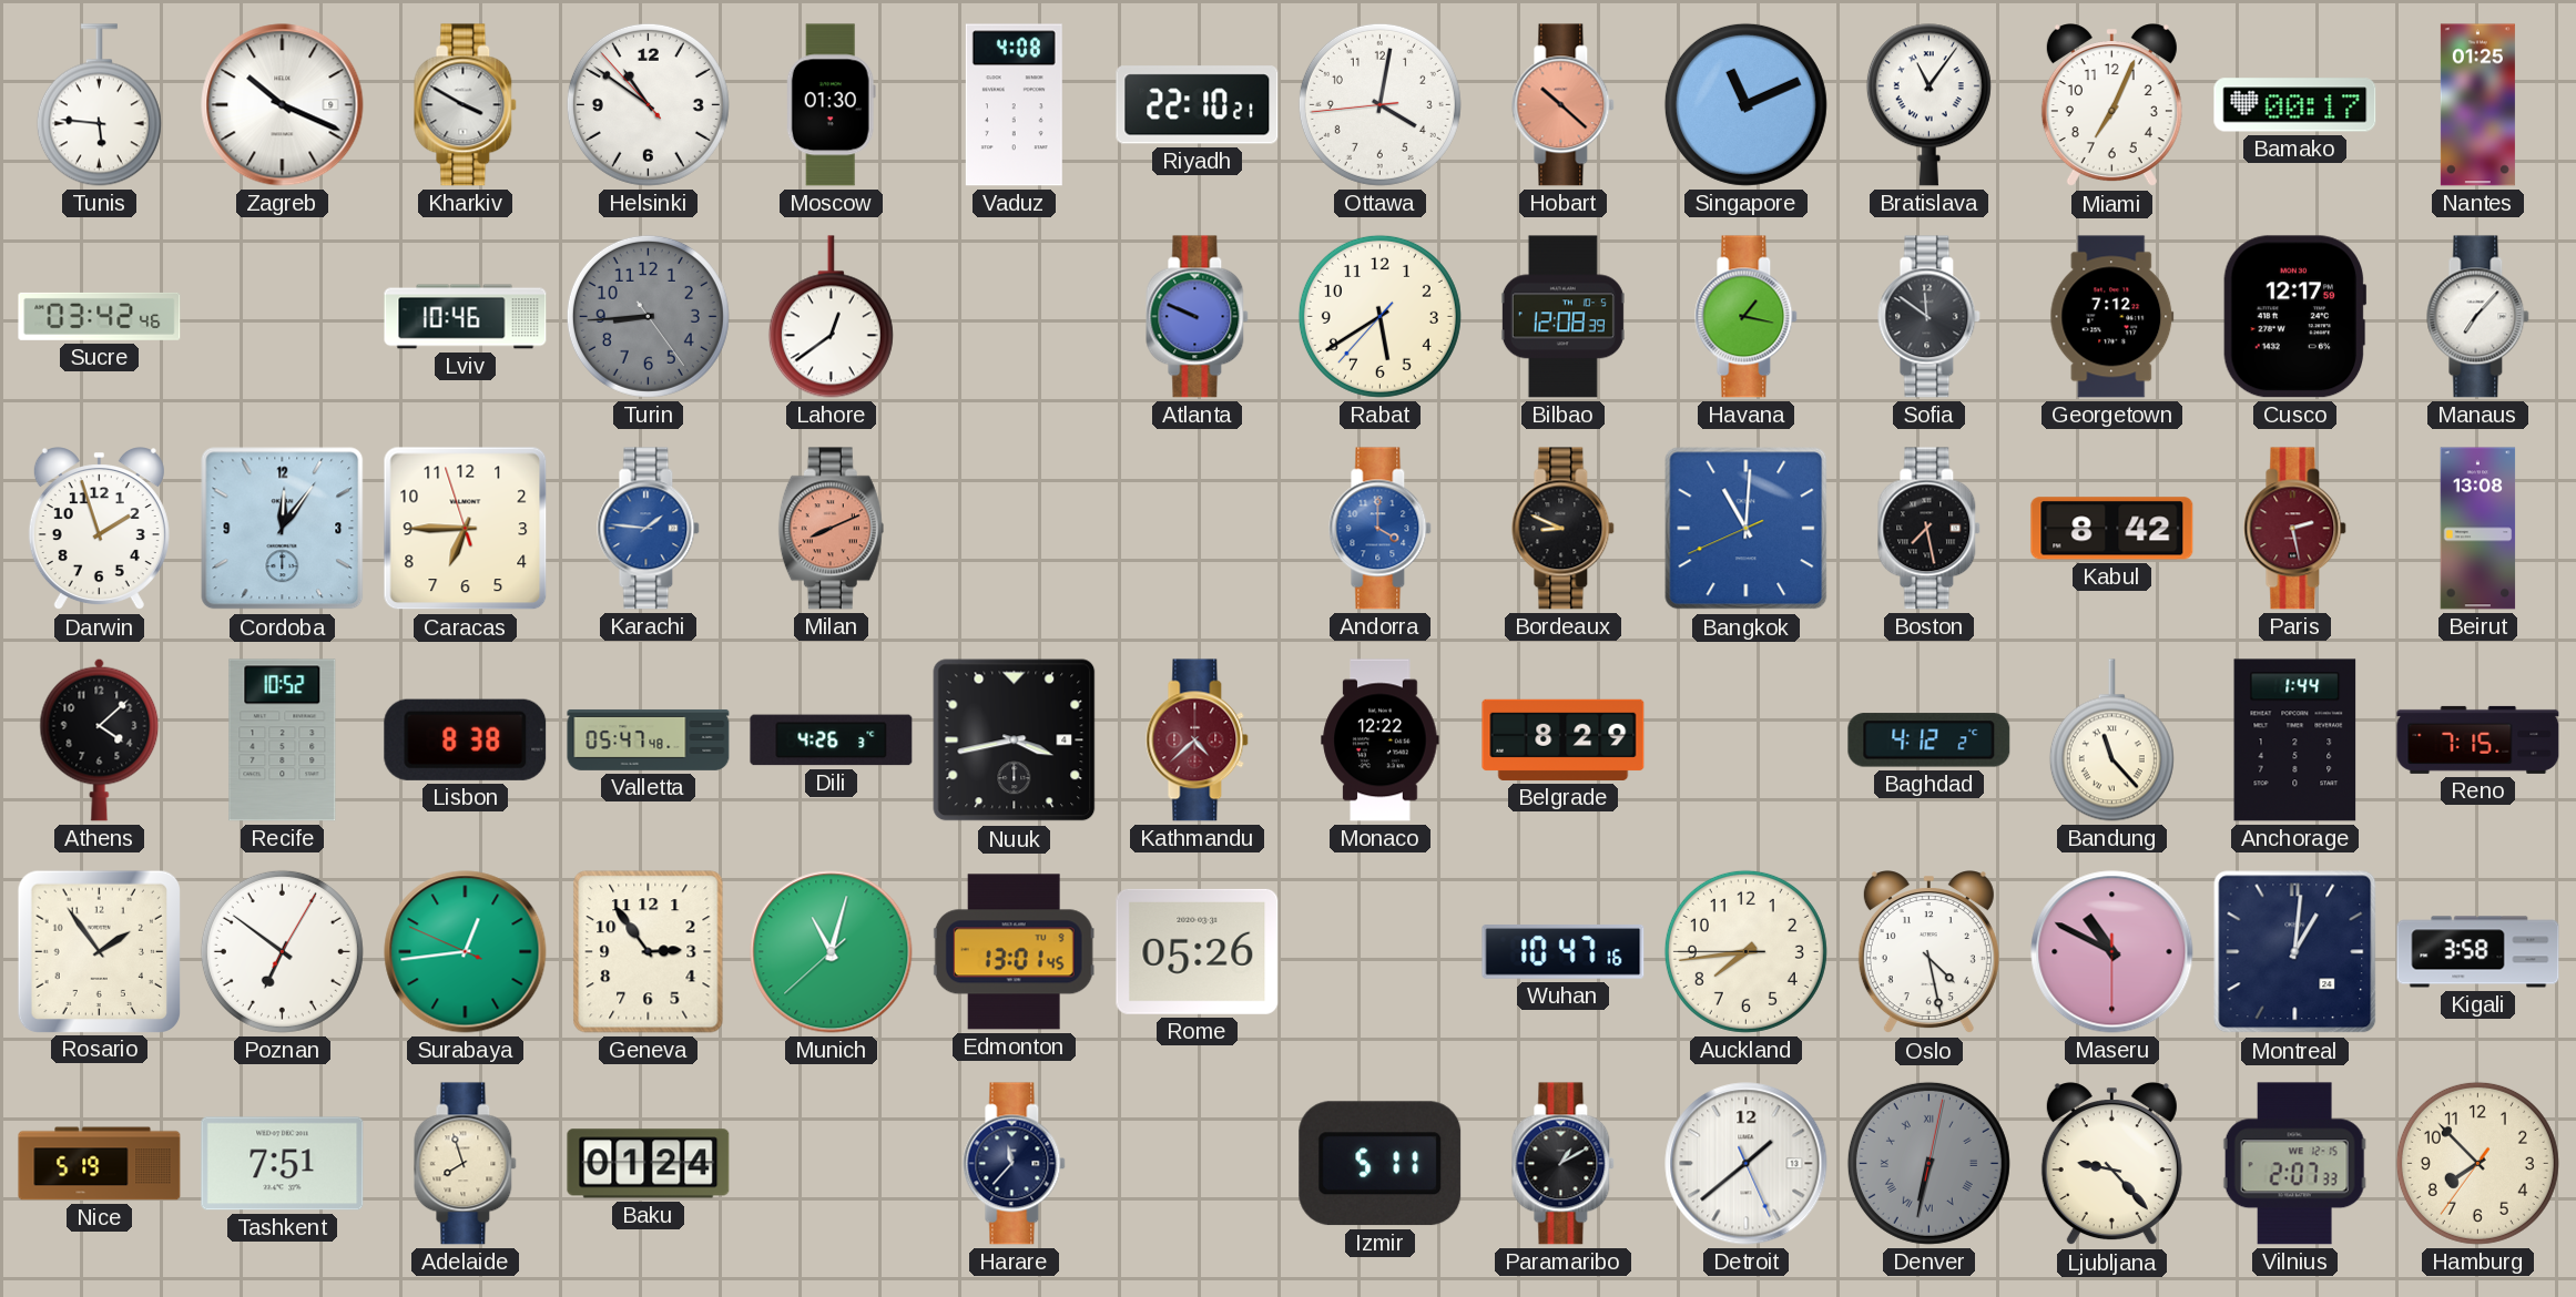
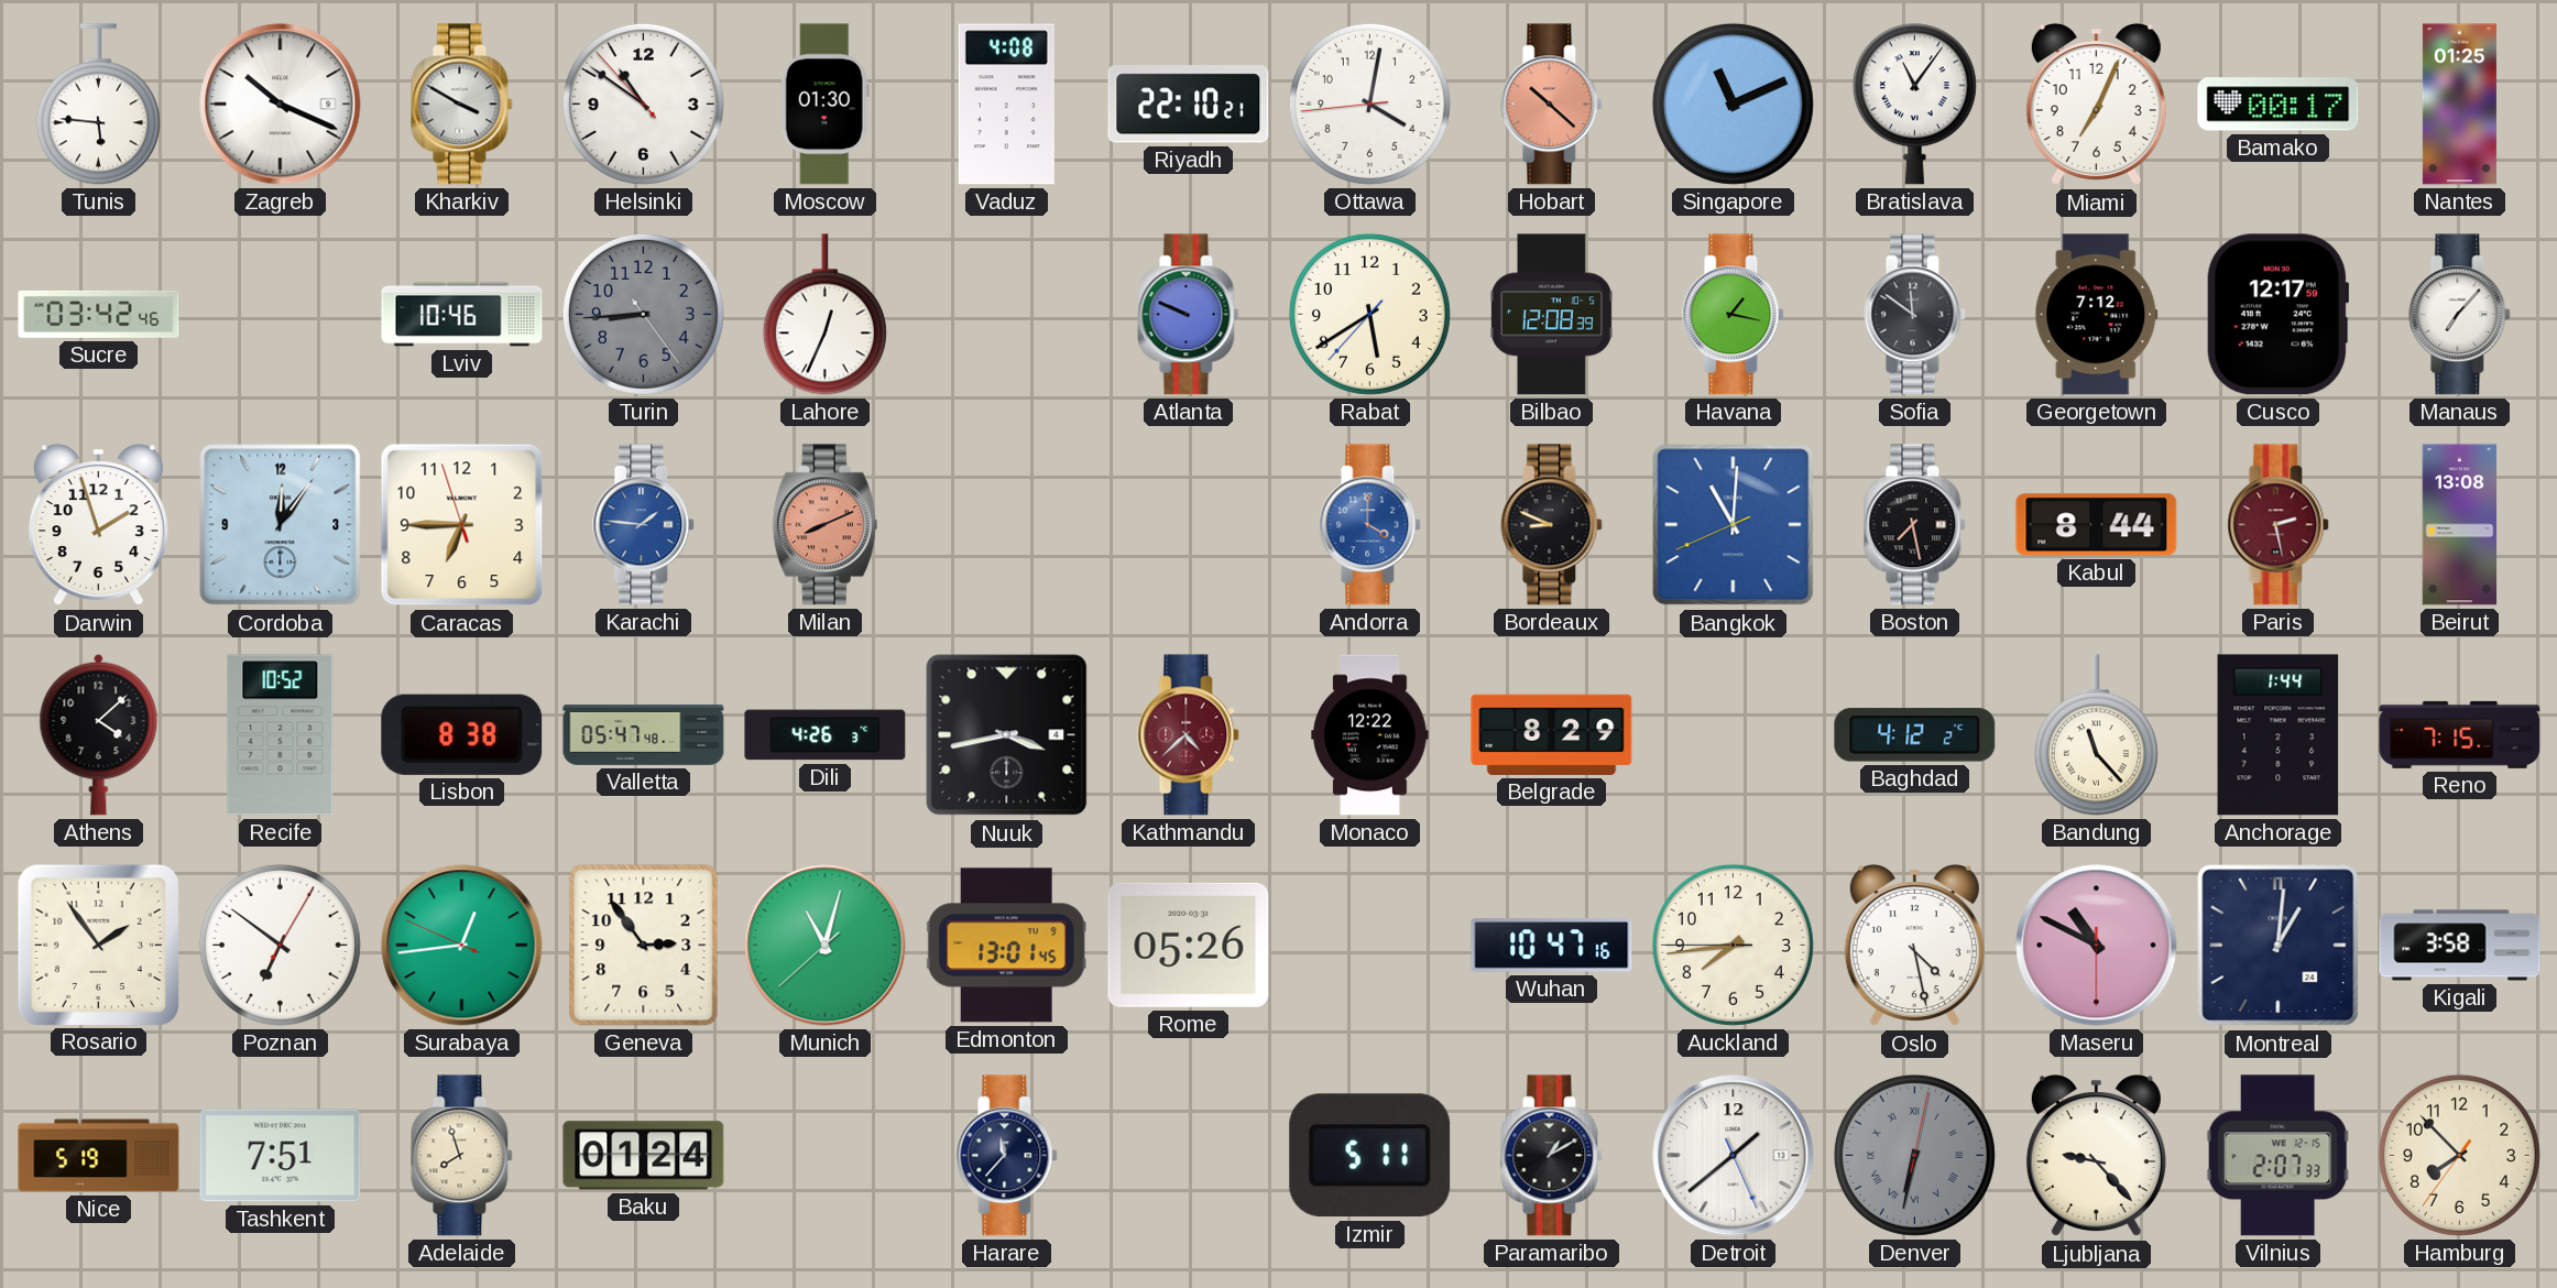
Lahore: 12:39 -> 12:34 (824, 315)
Kabul: 8:42 -> 8:44 (2097, 525)
